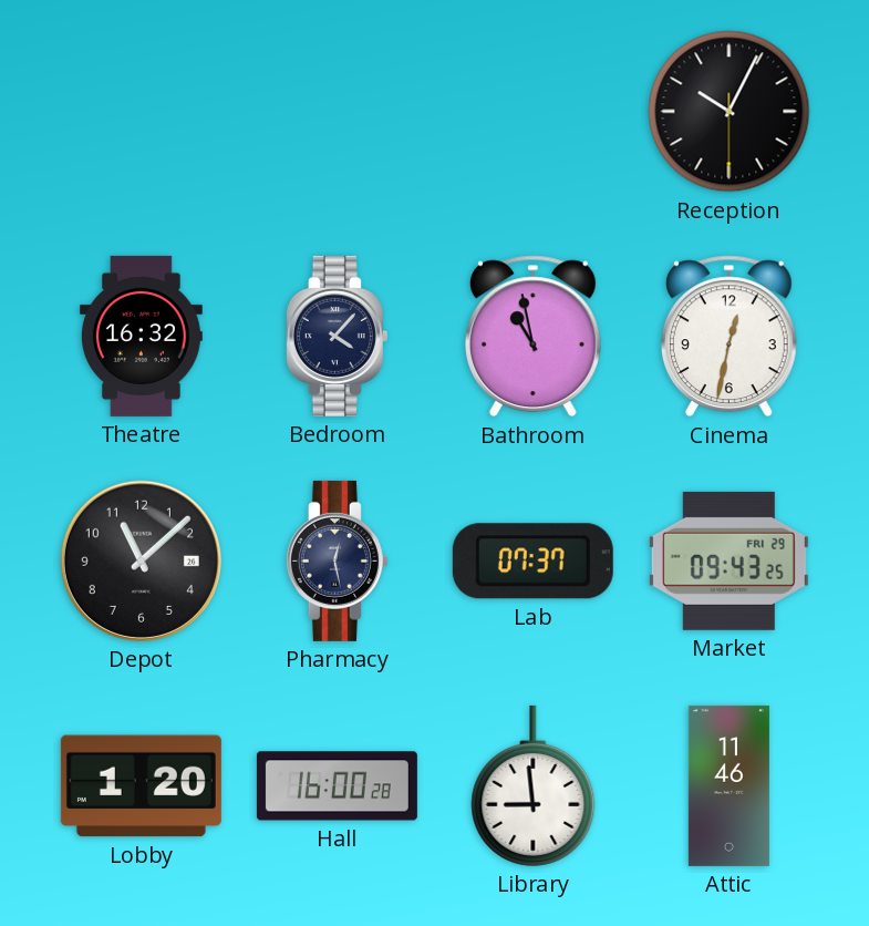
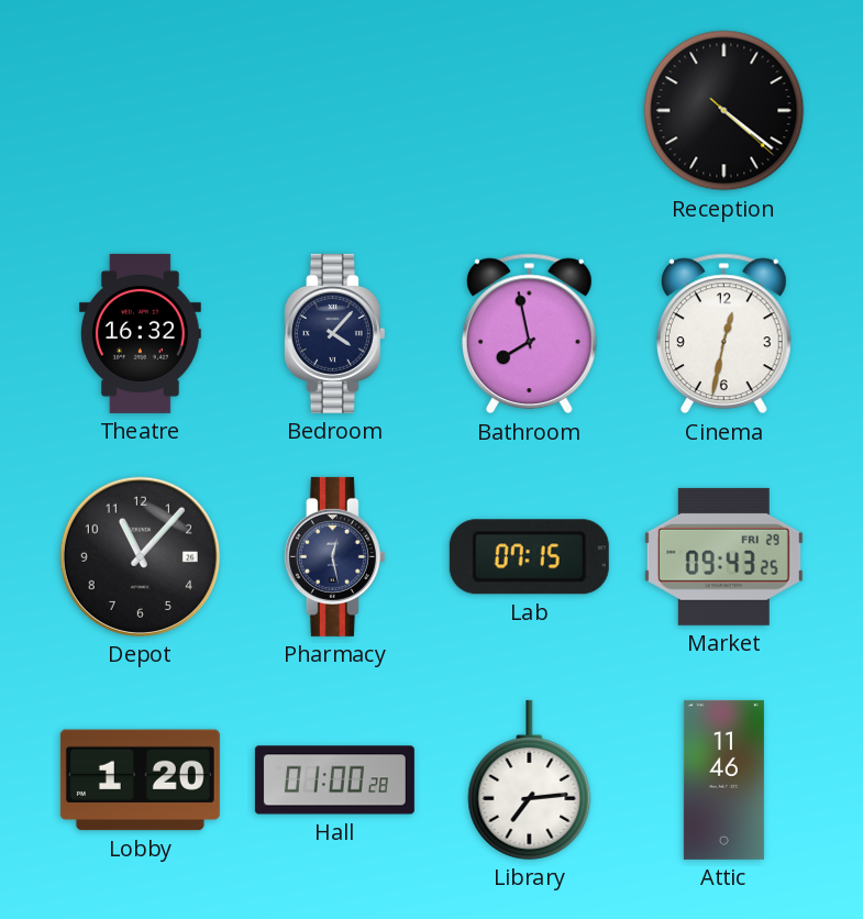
Reception: 10:04 -> 4:21 (724, 111)
Bathroom: 10:58 -> 7:58 (529, 334)
Depot: 11:08 -> 11:07 (140, 556)
Lab: 07:37 -> 07:15 (529, 557)
Hall: 16:00 -> 01:00 (334, 780)
Library: 8:59 -> 7:14 (530, 779)
